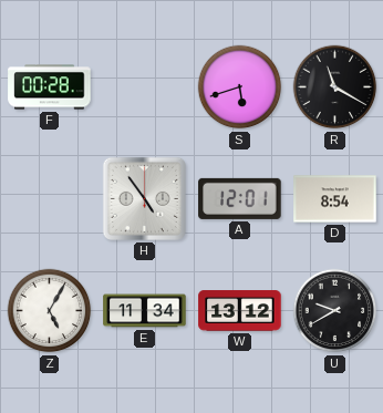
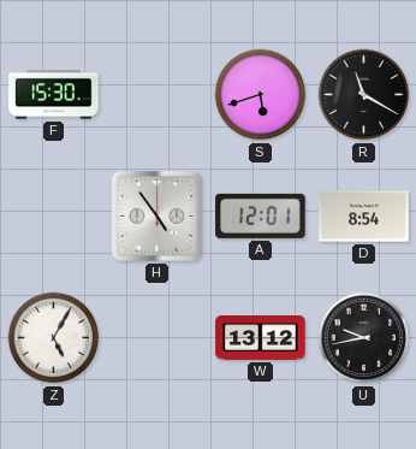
F: 00:28 -> 15:30 (54, 95)
E: 11:34 -> none (145, 311)
U: 9:40 -> 9:43 (364, 338)
